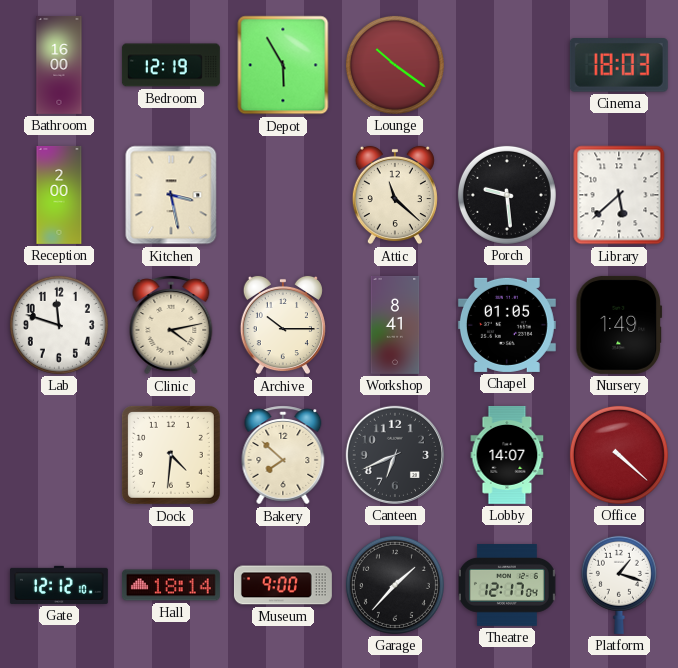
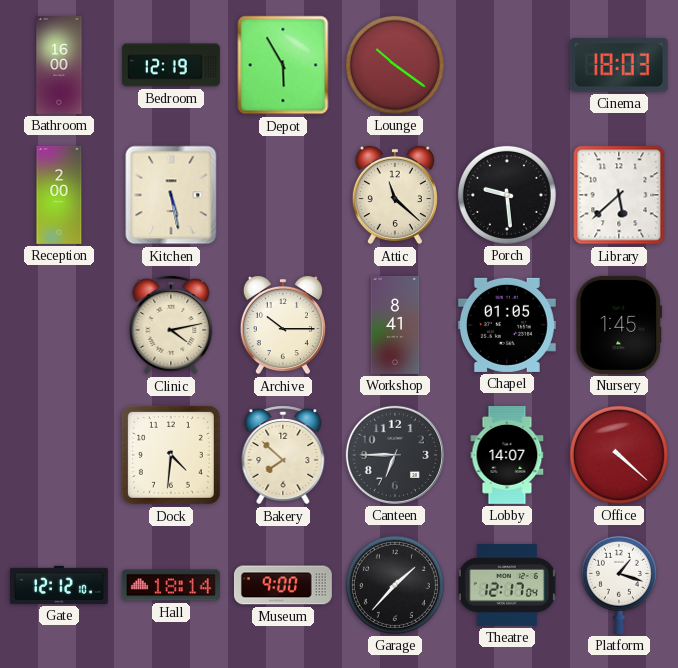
Kitchen: 3:28 -> 5:28 (171, 195)
Lab: 11:48 -> none (59, 325)
Nursery: 1:49 -> 1:45 (619, 325)
Canteen: 6:41 -> 6:45 (395, 455)
